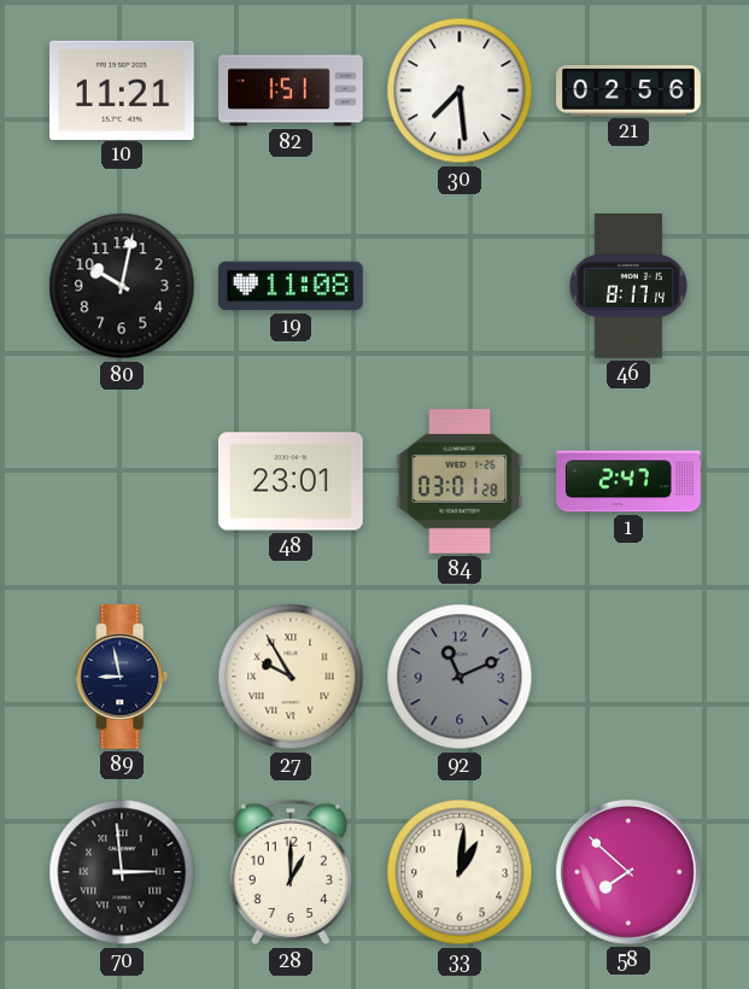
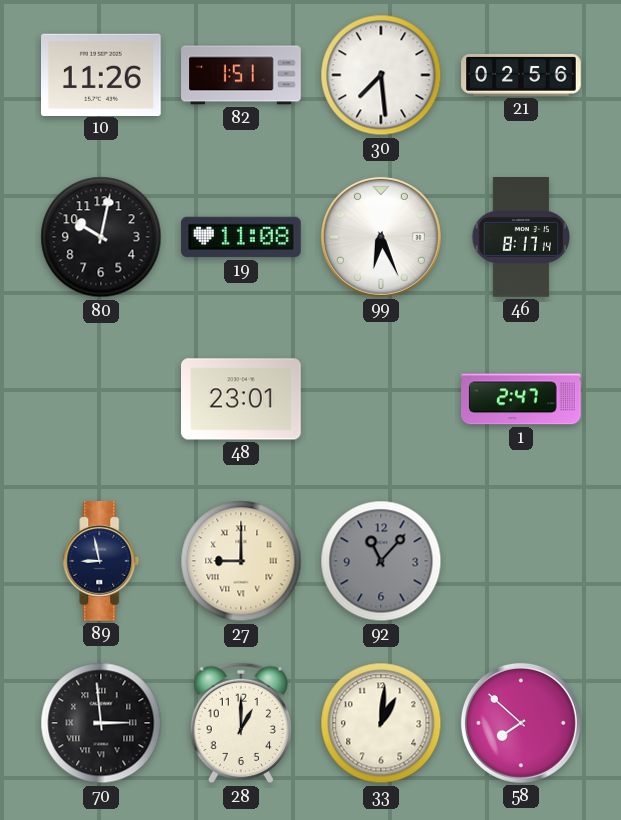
10: 11:21 -> 11:26 (102, 74)
99: none -> 6:26 (381, 237)
84: 03:01 -> none (460, 482)
27: 9:55 -> 9:00 (241, 561)
92: 11:11 -> 11:07 (381, 561)
